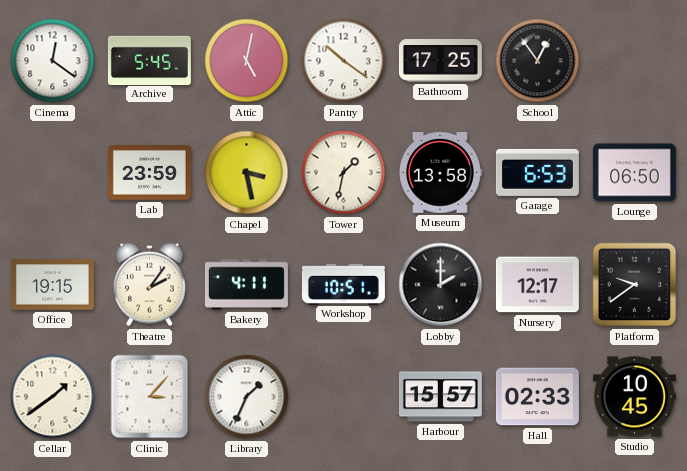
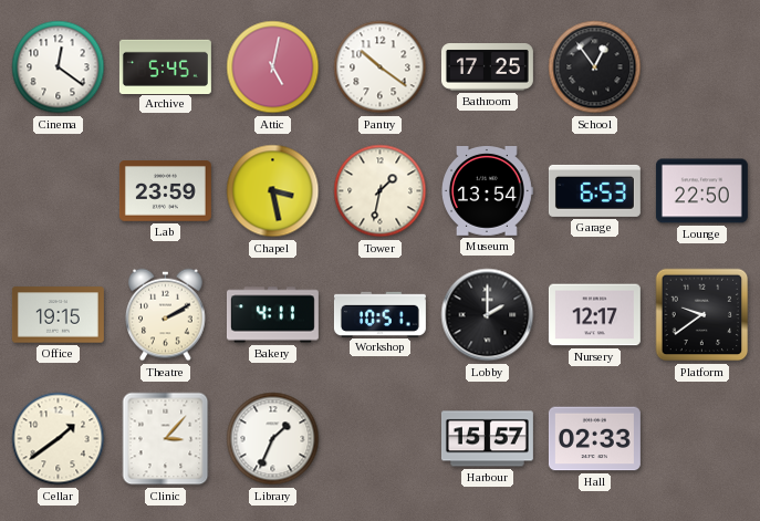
Museum: 13:58 -> 13:54 (488, 191)
Lounge: 06:50 -> 22:50 (701, 191)
Theatre: 2:06 -> 2:10 (166, 315)
Studio: 10:45 -> none (634, 397)
